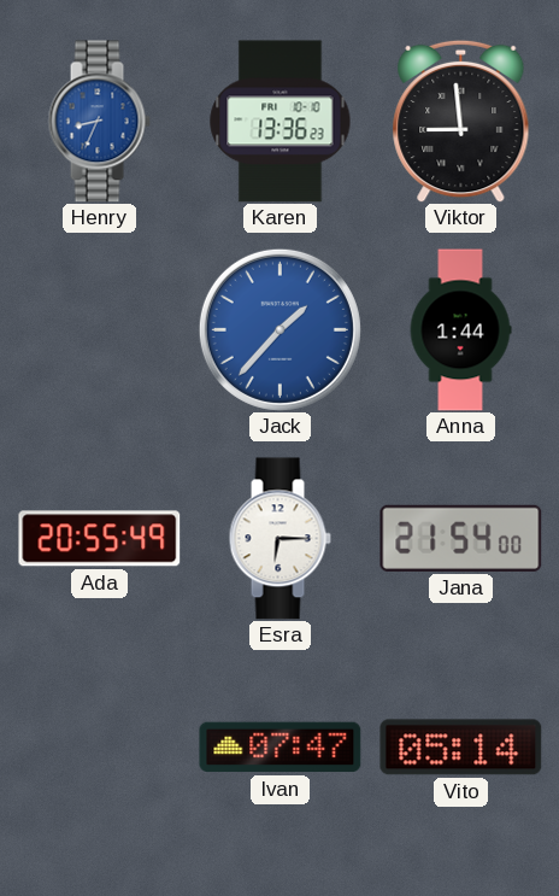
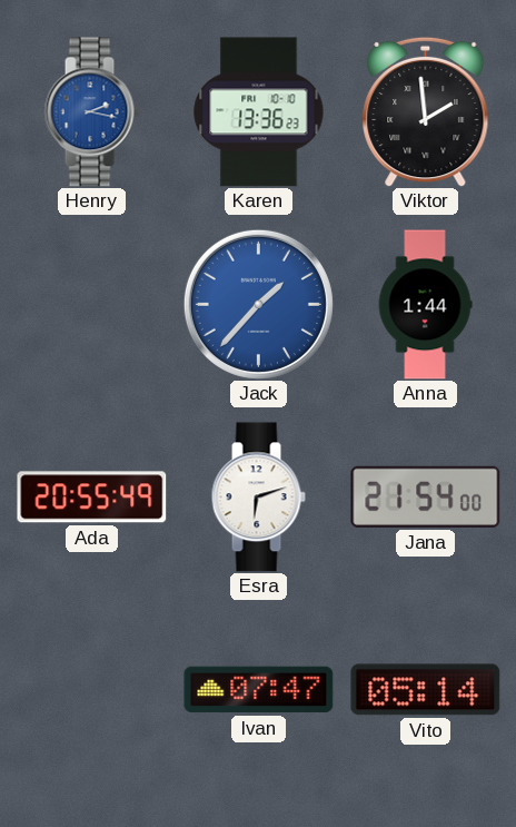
Henry: 8:34 -> 2:17 (91, 112)
Viktor: 8:59 -> 1:59 (426, 111)
Esra: 6:15 -> 6:12 (258, 498)
